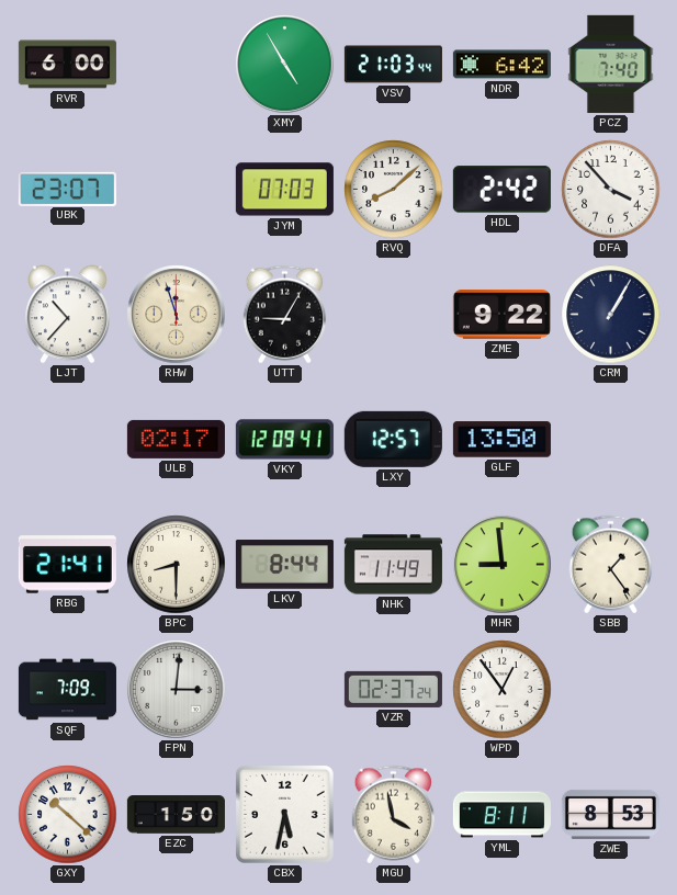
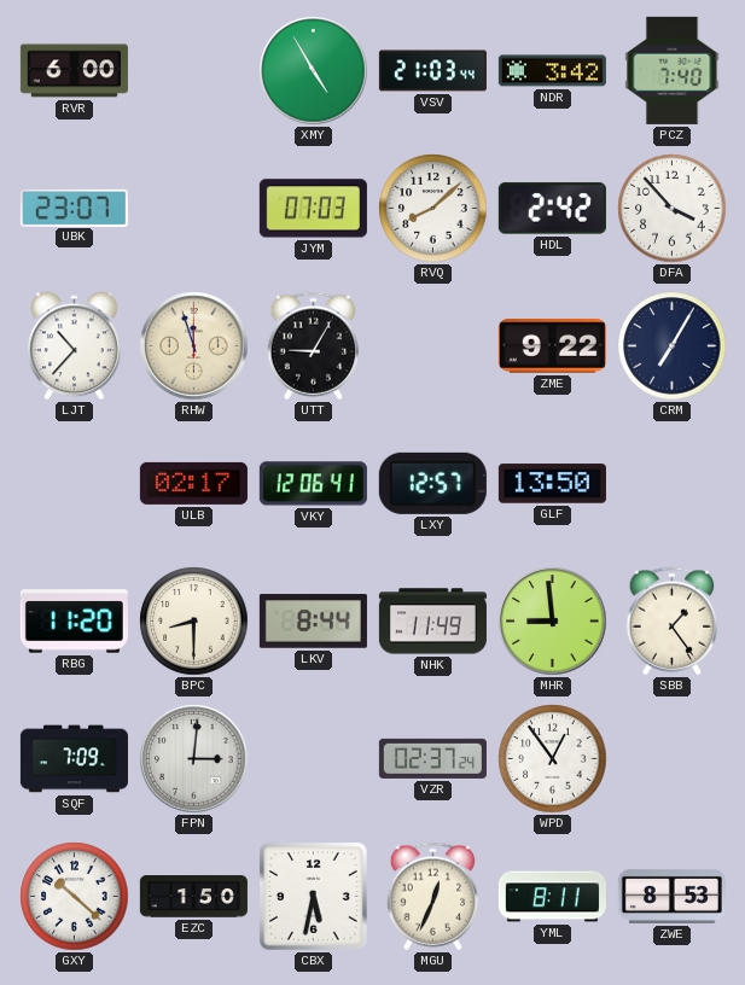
NDR: 6:42 -> 3:42 (552, 71)
CRM: 1:05 -> 7:05 (673, 346)
VKY: 12:09 -> 12:06 (313, 484)
RBG: 21:41 -> 11:20 (74, 622)
MGU: 3:58 -> 12:34 (433, 897)
